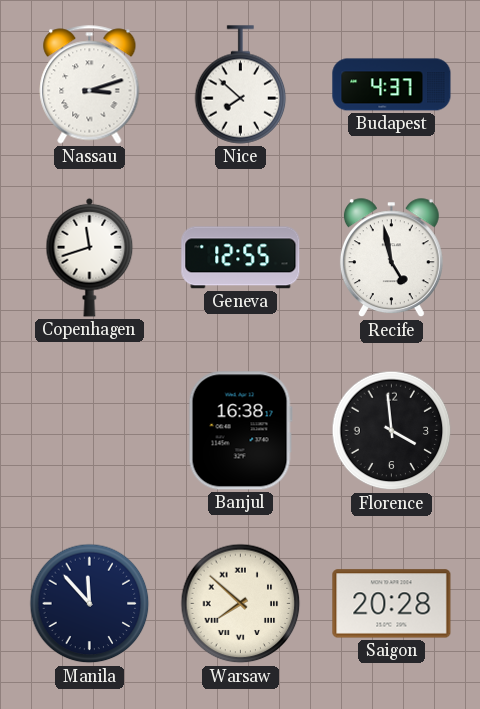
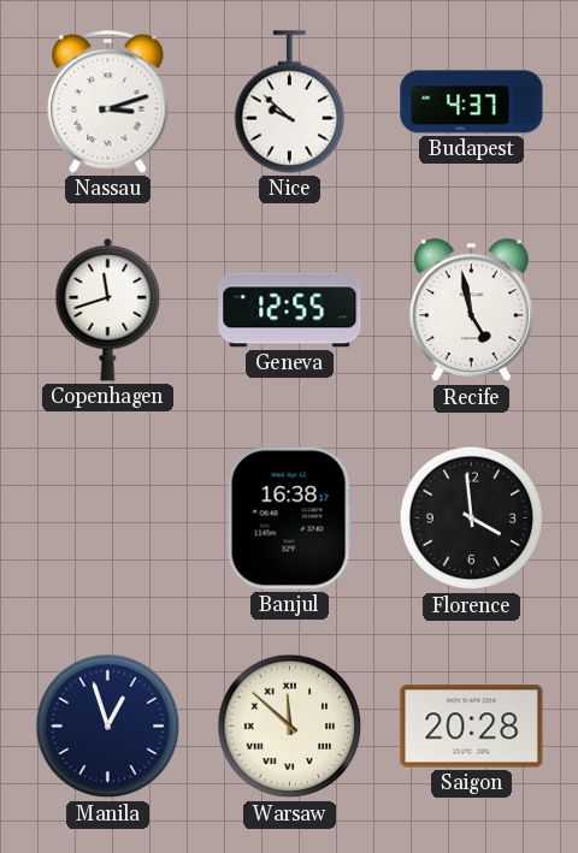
Nice: 7:52 -> 9:52 (290, 102)
Manila: 11:53 -> 12:57 (108, 727)
Warsaw: 7:52 -> 11:52 (290, 727)
